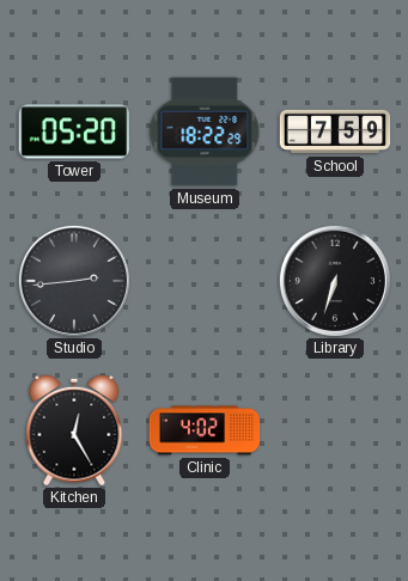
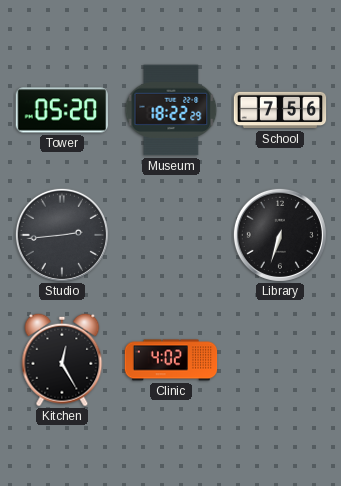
School: 7:59 -> 7:56 (280, 110)
